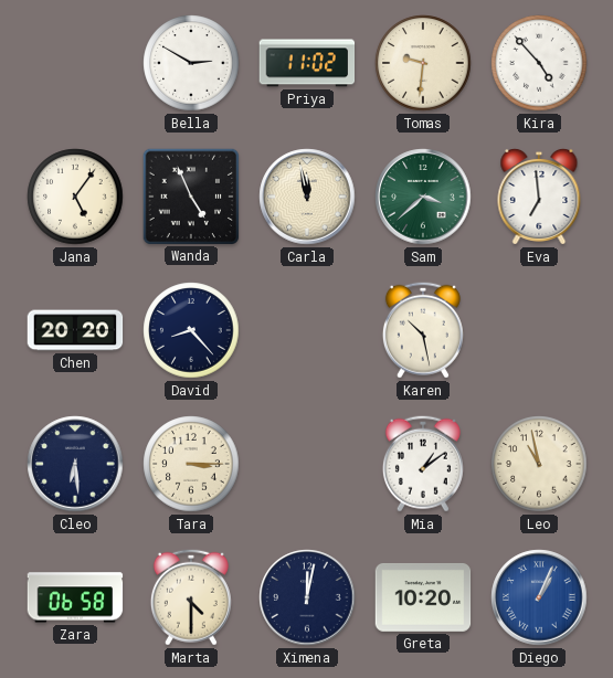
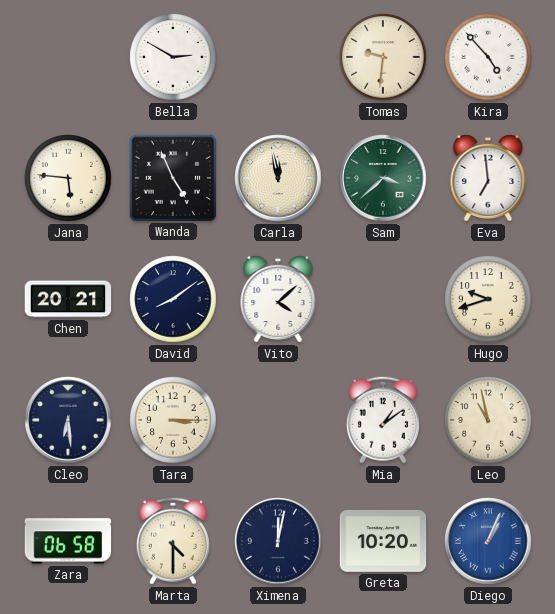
Priya: 11:02 -> none (307, 63)
Jana: 5:06 -> 5:46 (68, 178)
Chen: 20:20 -> 20:21 (68, 299)
David: 8:23 -> 8:09 (173, 299)
Vito: none -> 4:08 (278, 299)
Karen: 10:28 -> none (423, 330)
Hugo: none -> 9:42 (488, 299)
